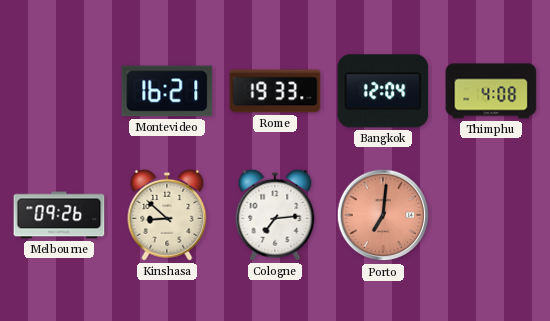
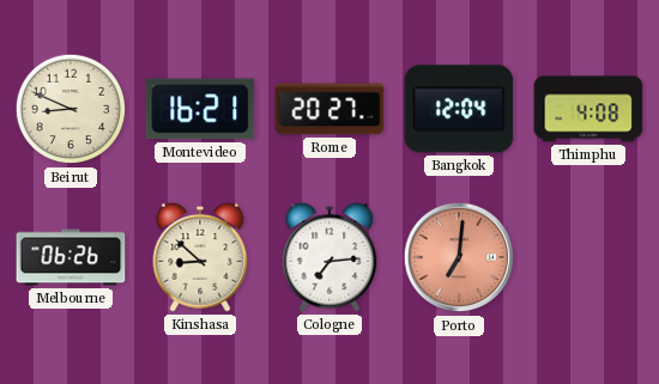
Beirut: none -> 8:49 (71, 109)
Rome: 19:33 -> 20:27 (329, 109)
Melbourne: 09:26 -> 06:26 (71, 257)
